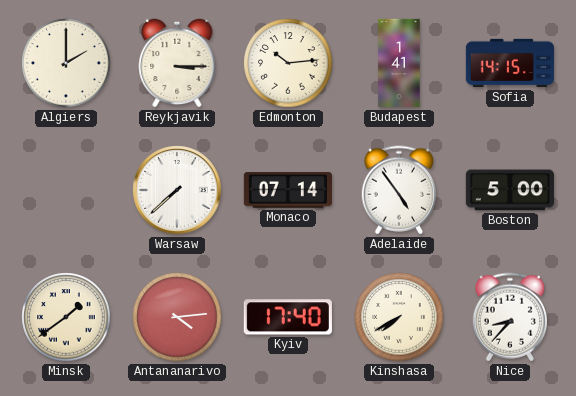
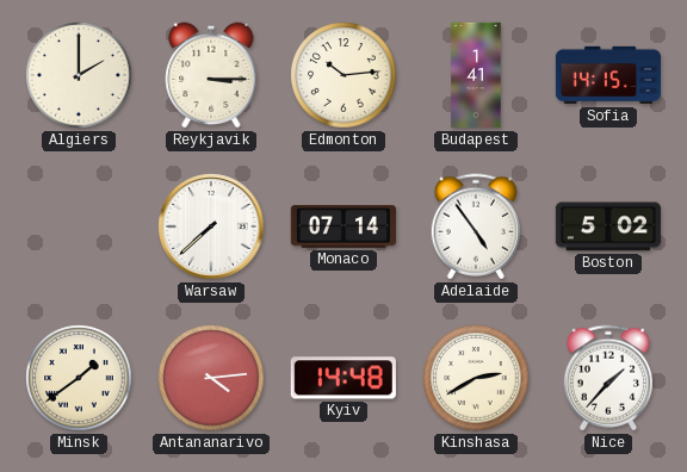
Boston: 5:00 -> 5:02 (608, 226)
Kyiv: 17:40 -> 14:48 (343, 378)
Kinshasa: 7:40 -> 2:40 (476, 378)
Nice: 8:37 -> 1:37 (607, 378)
